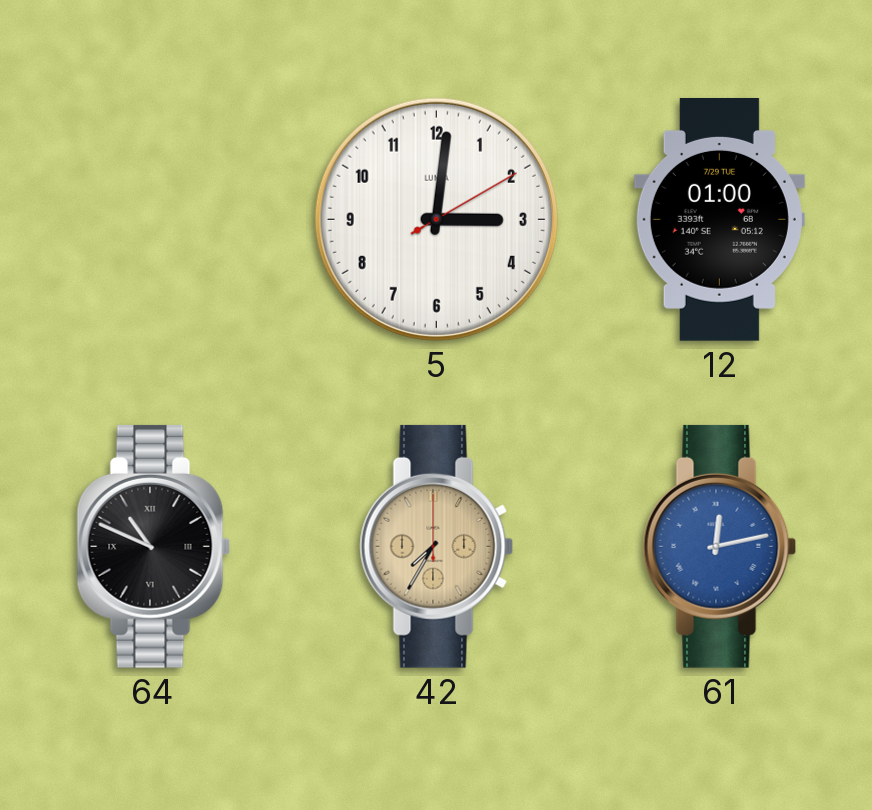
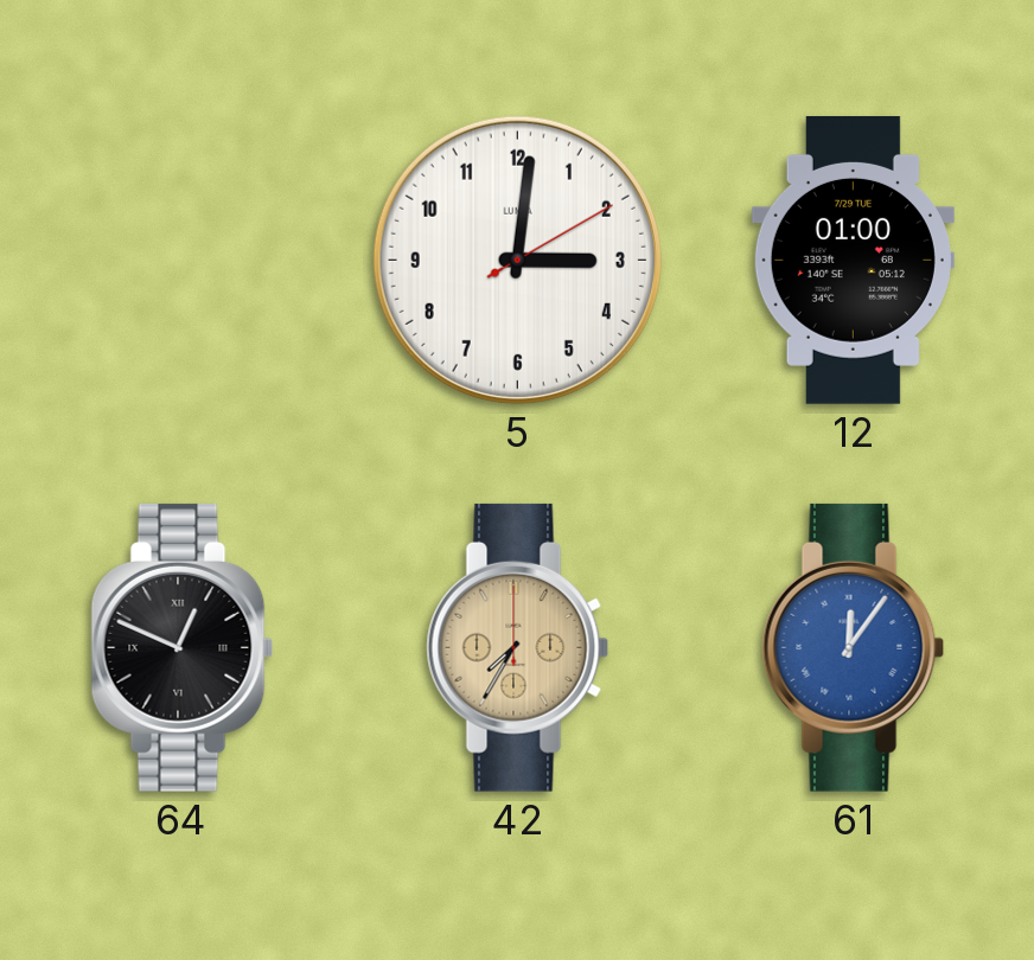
64: 10:49 -> 12:49 (183, 647)
61: 12:13 -> 12:06 (854, 647)
